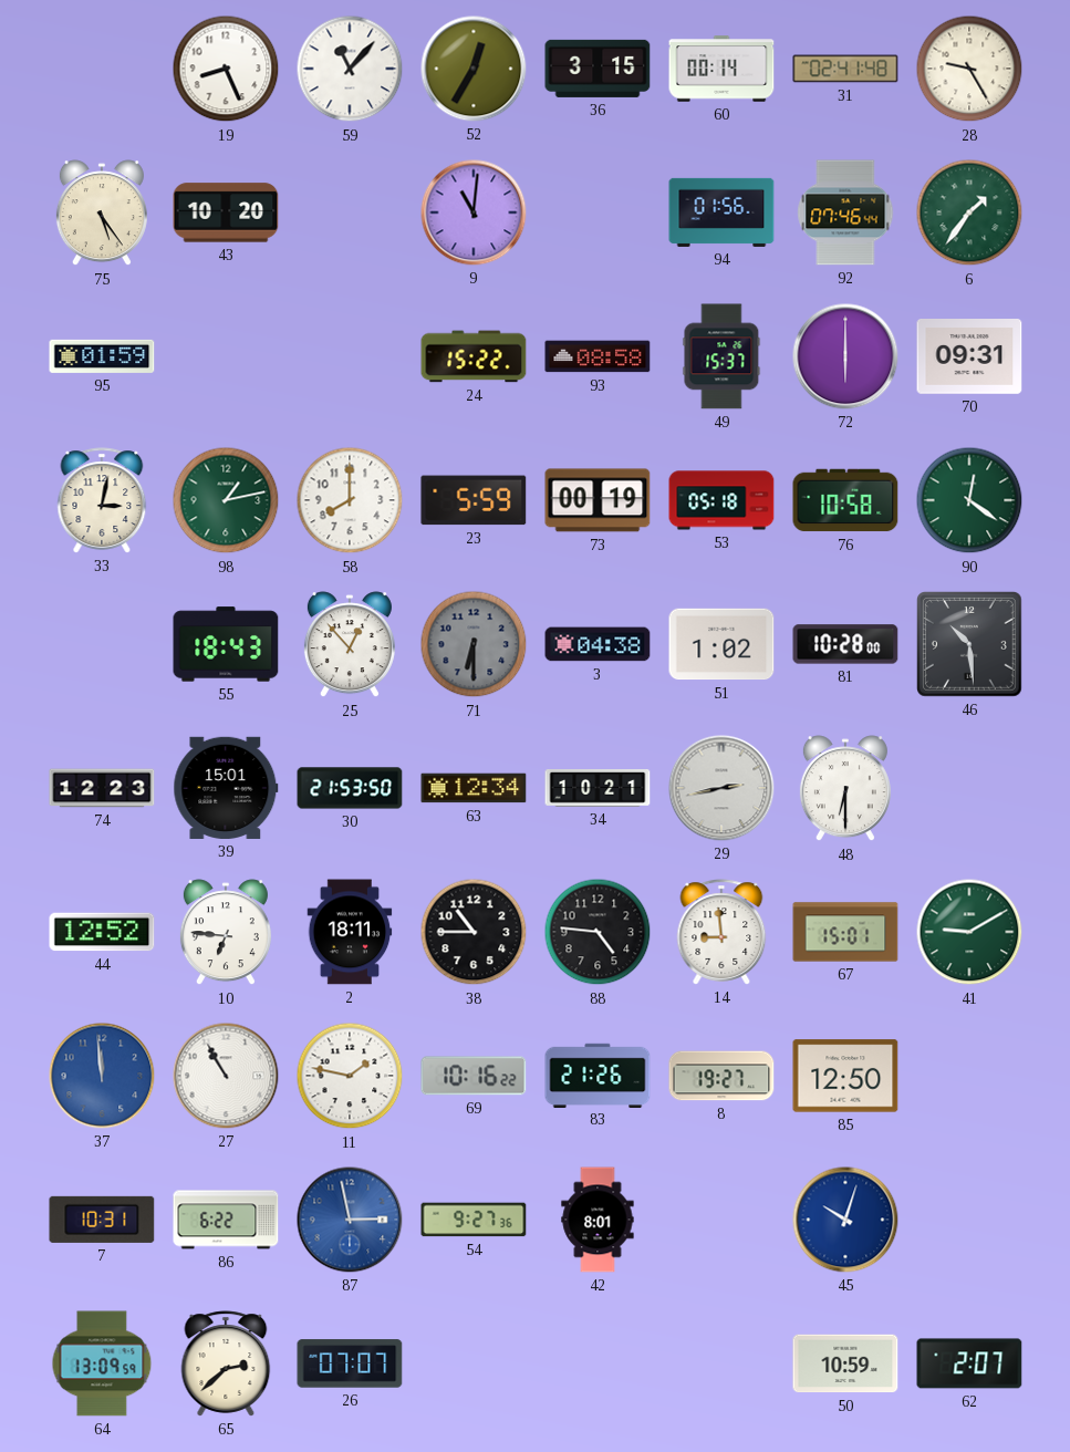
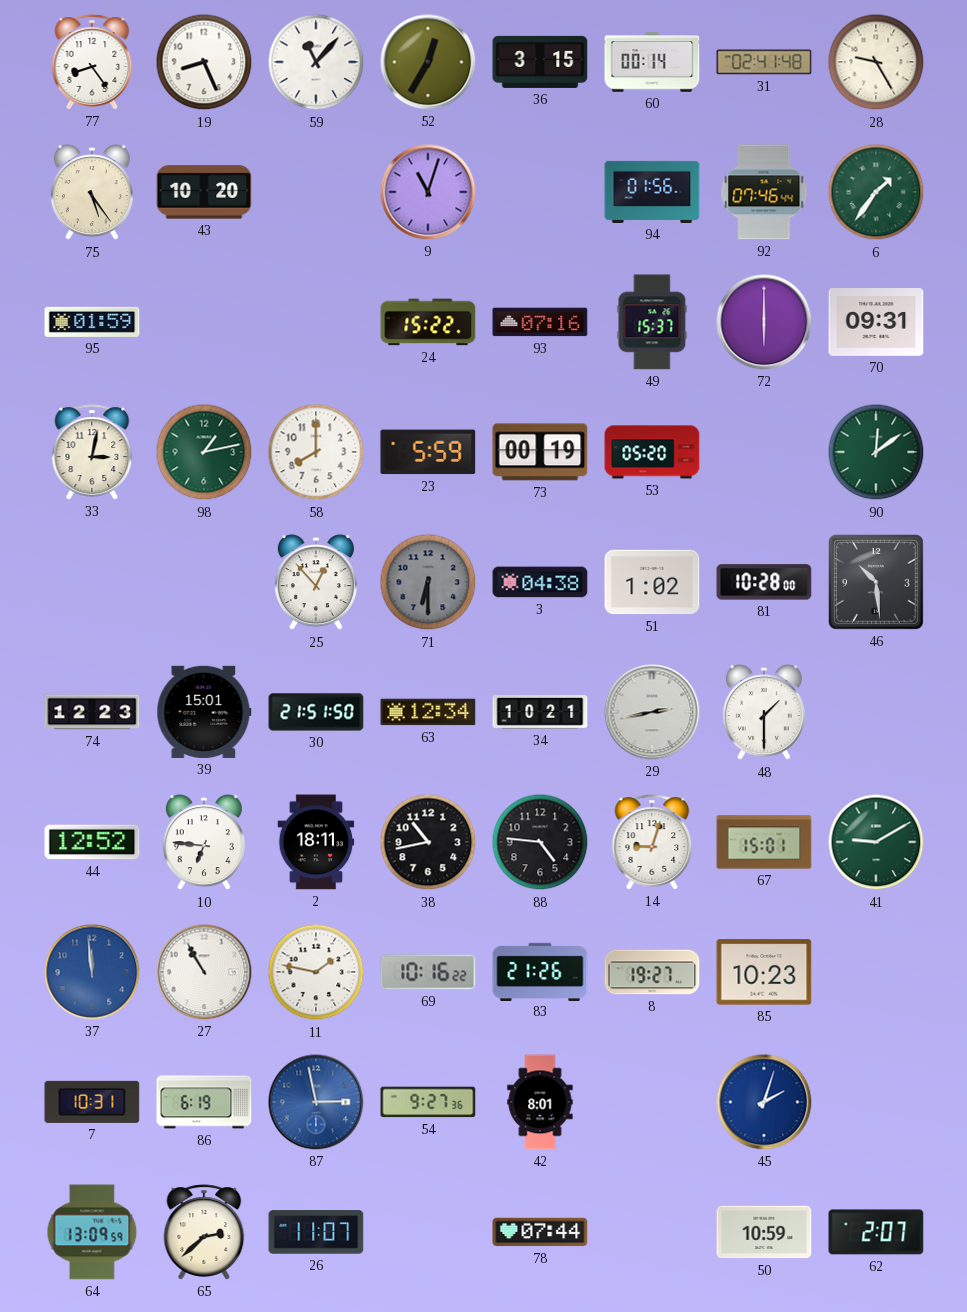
77: none -> 8:24 (92, 62)
9: 11:01 -> 11:03 (428, 192)
93: 08:58 -> 07:16 (540, 322)
53: 05:18 -> 05:20 (652, 452)
76: 10:58 -> none (845, 500)
90: 12:21 -> 12:09 (876, 452)
55: 18:43 -> none (226, 644)
30: 21:53 -> 21:51 (316, 712)
48: 6:30 -> 1:30 (764, 713)
38: 10:45 -> 10:43 (428, 842)
14: 8:59 -> 9:03 (652, 842)
85: 12:50 -> 10:23 (764, 972)
86: 6:22 -> 6:19 (204, 1102)
45: 10:03 -> 2:03 (764, 1102)
26: 07:07 -> 11:07 (316, 1232)
78: none -> 07:44 (540, 1232)
